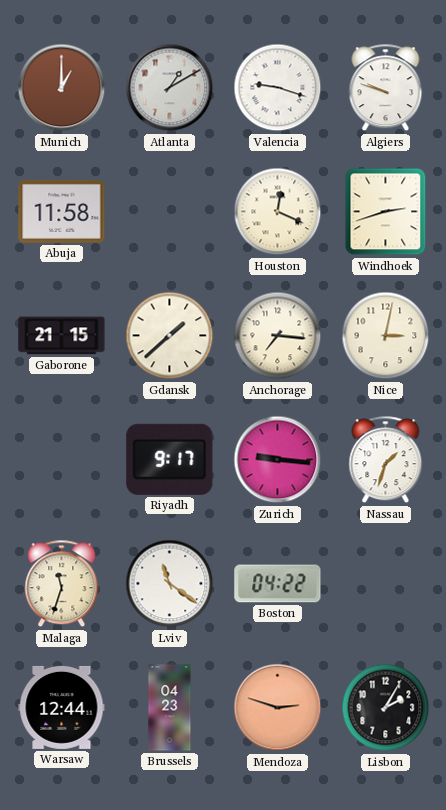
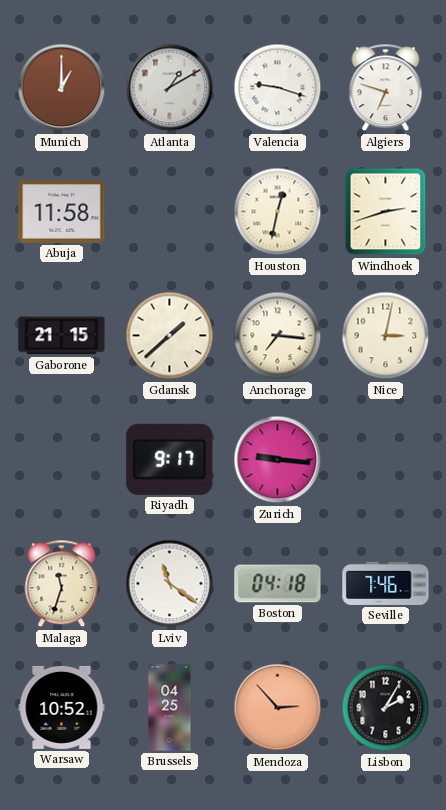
Algiers: 9:48 -> 6:48 (386, 88)
Houston: 12:19 -> 12:32 (278, 212)
Nassau: 1:33 -> none (386, 460)
Boston: 04:22 -> 04:18 (278, 584)
Seville: none -> 7:46 (386, 583)
Warsaw: 12:44 -> 10:52 (62, 707)
Brussels: 04:23 -> 04:25 (170, 708)
Mendoza: 2:48 -> 2:53 (278, 708)
